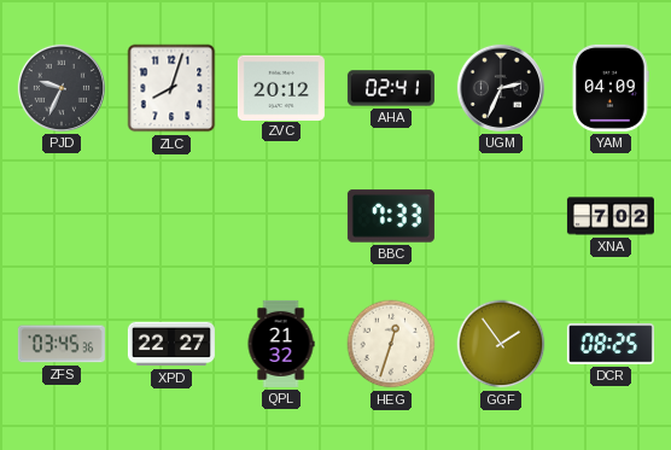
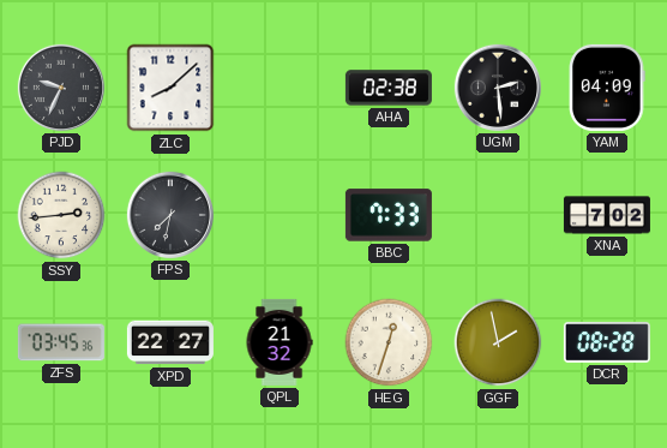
ZLC: 8:03 -> 8:08 (170, 88)
ZVC: 20:12 -> none (281, 87)
AHA: 02:41 -> 02:38 (389, 88)
UGM: 2:34 -> 2:29 (498, 88)
SSY: none -> 2:44 (61, 215)
FPS: none -> 7:32 (170, 215)
GGF: 1:54 -> 1:58 (498, 342)
DCR: 08:25 -> 08:28 (607, 342)
